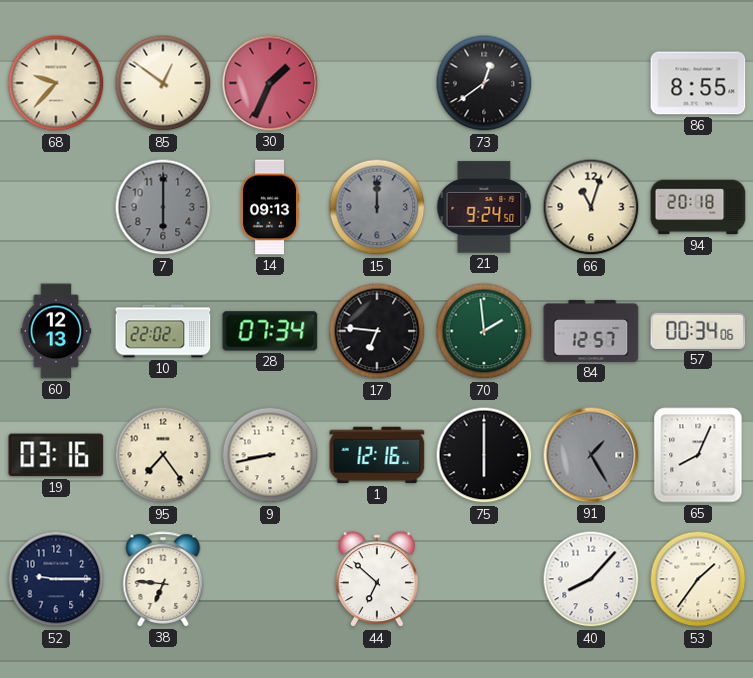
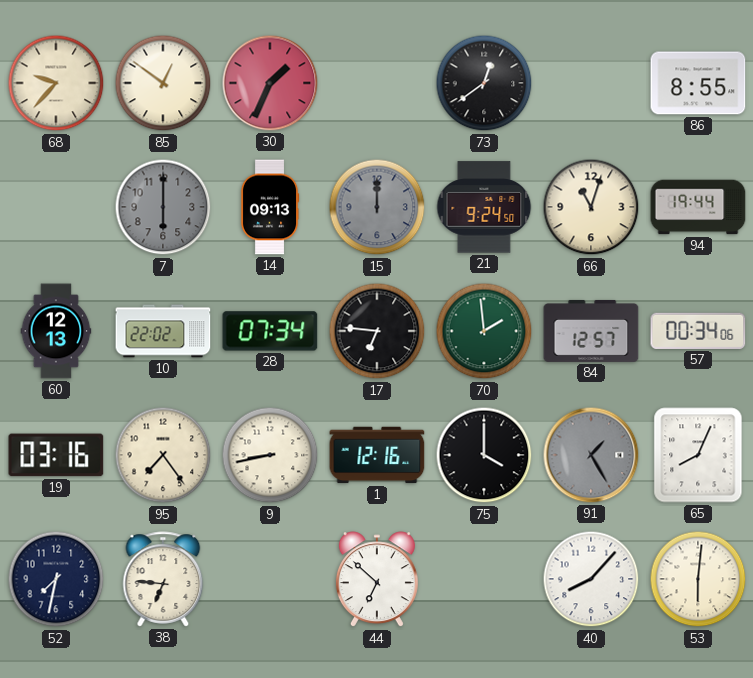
94: 20:18 -> 19:44 (698, 207)
75: 6:00 -> 4:00 (484, 455)
52: 9:15 -> 7:32 (56, 579)
53: 1:36 -> 6:01 (698, 579)
